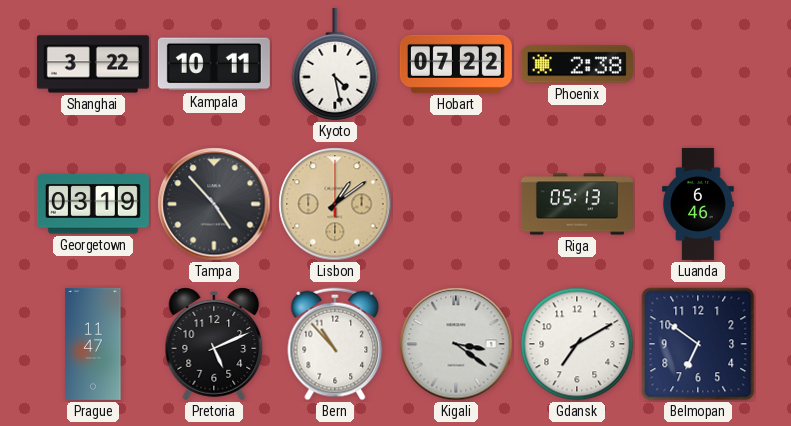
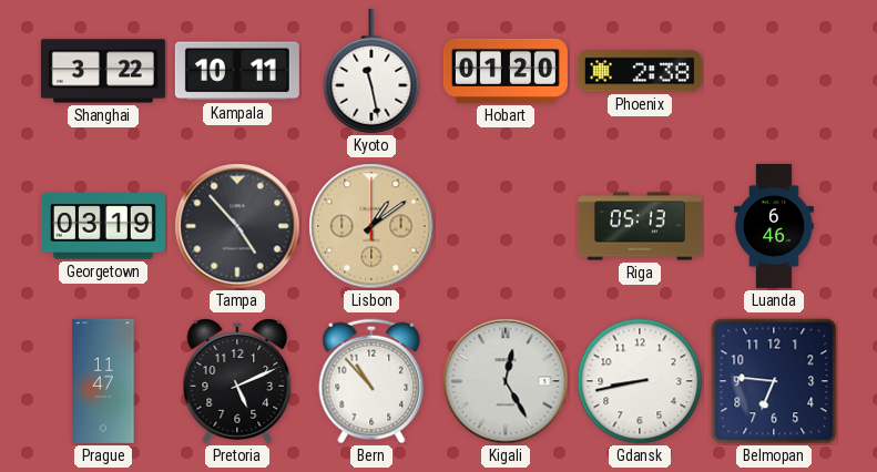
Kyoto: 4:28 -> 11:28 (371, 71)
Hobart: 07:22 -> 01:20 (506, 71)
Kigali: 3:21 -> 12:25 (506, 381)
Gdansk: 7:10 -> 8:43 (640, 381)
Belmopan: 6:51 -> 6:46 (774, 381)
